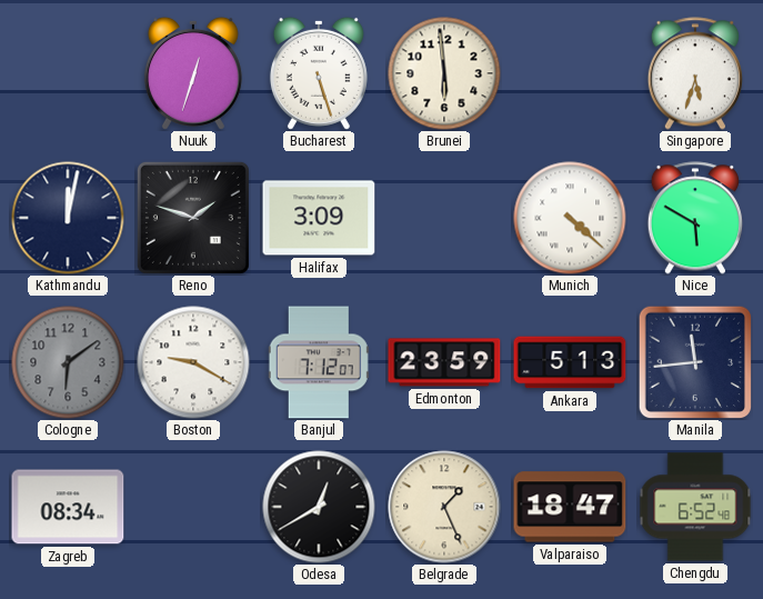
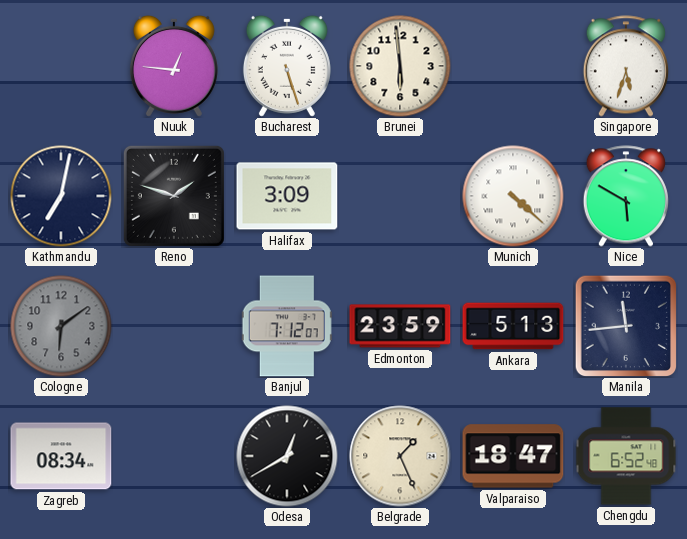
Nuuk: 12:33 -> 12:46 (174, 66)
Kathmandu: 12:02 -> 7:02 (61, 196)
Boston: 9:20 -> none (193, 362)
